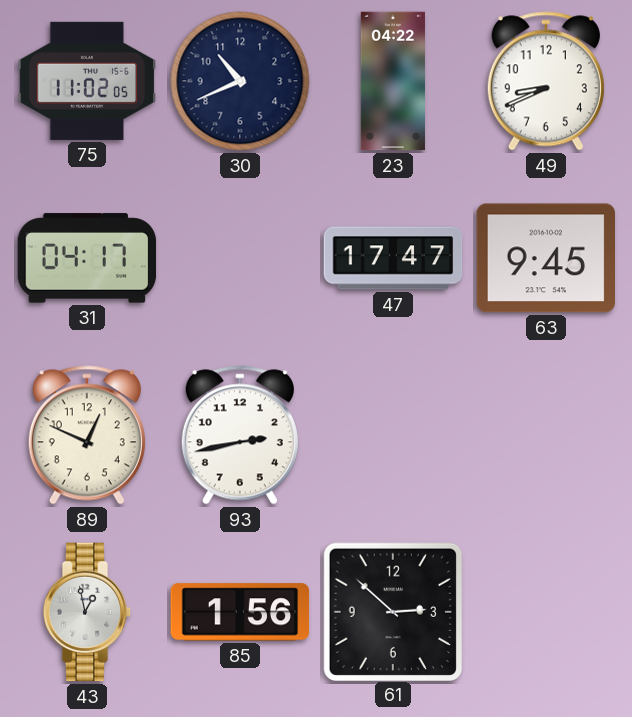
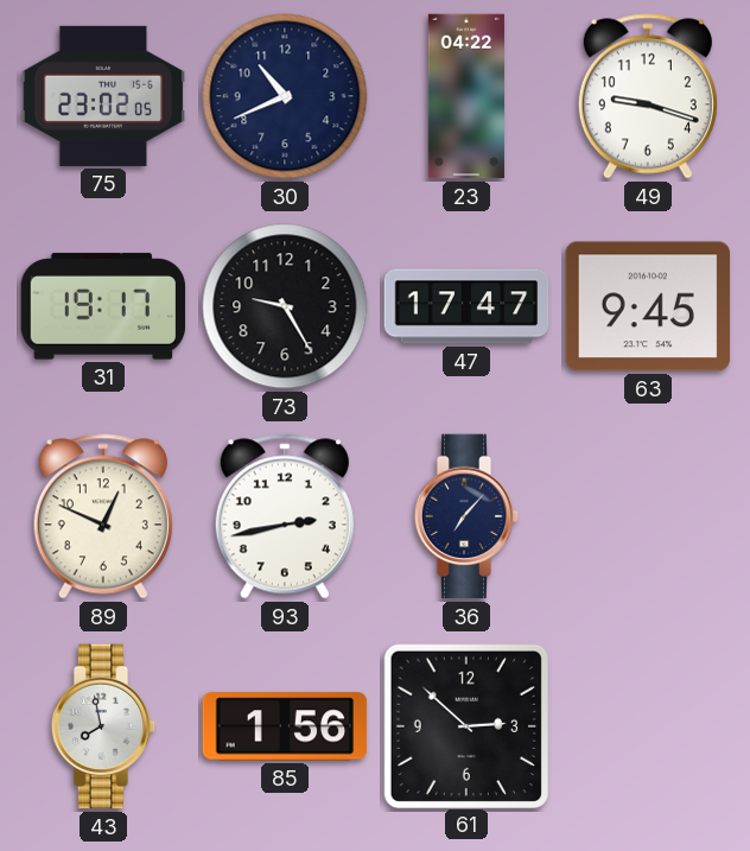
75: 11:02 -> 23:02 (103, 96)
49: 8:41 -> 9:18 (648, 96)
31: 04:17 -> 19:17 (103, 306)
73: none -> 9:25 (285, 306)
36: none -> 7:07 (466, 516)
43: 12:58 -> 7:58 (103, 726)
